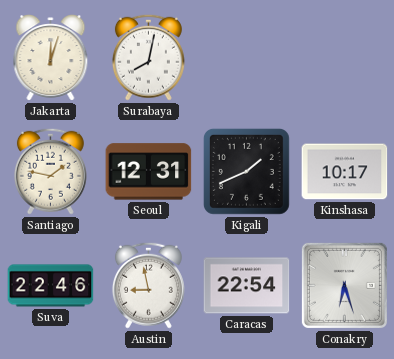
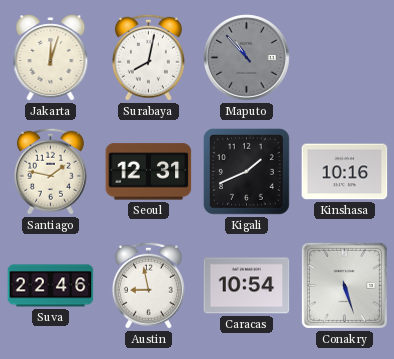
Maputo: none -> 10:53 (247, 58)
Kinshasa: 10:17 -> 10:16 (345, 172)
Caracas: 22:54 -> 10:54 (247, 286)
Conakry: 6:27 -> 5:27 (344, 285)
